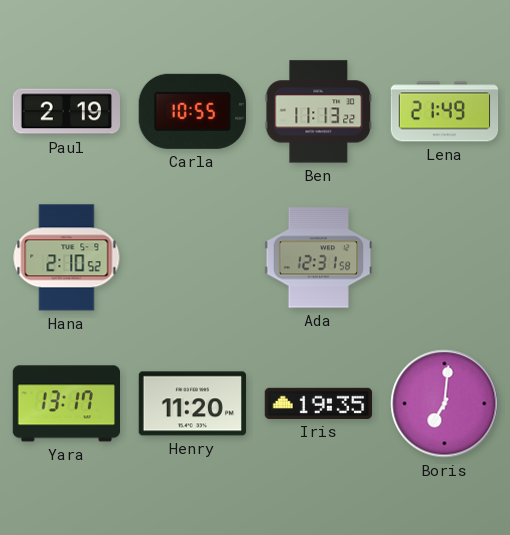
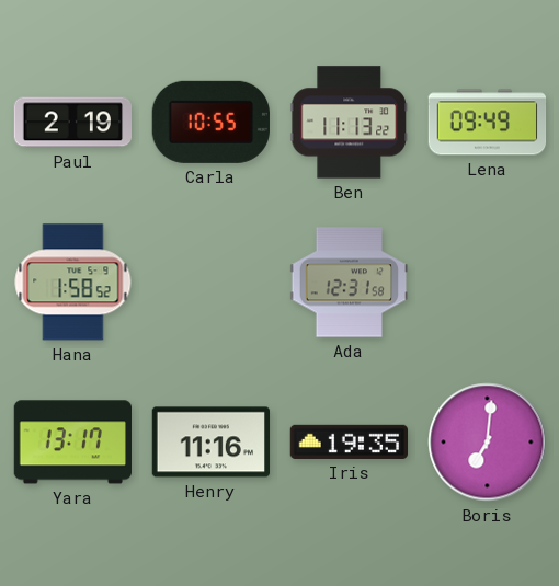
Lena: 21:49 -> 09:49 (488, 123)
Hana: 2:10 -> 1:58 (73, 283)
Henry: 11:20 -> 11:16 (212, 443)
